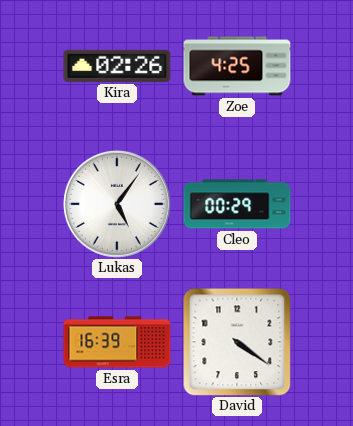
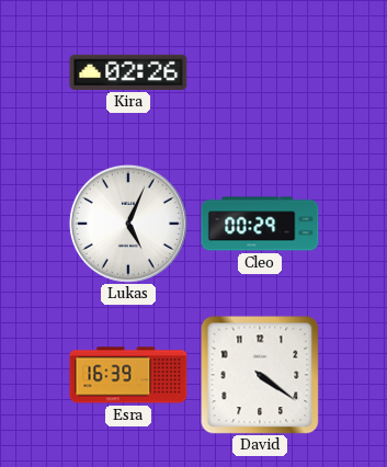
Zoe: 4:25 -> none (237, 66)
Lukas: 5:06 -> 5:04 (128, 224)
